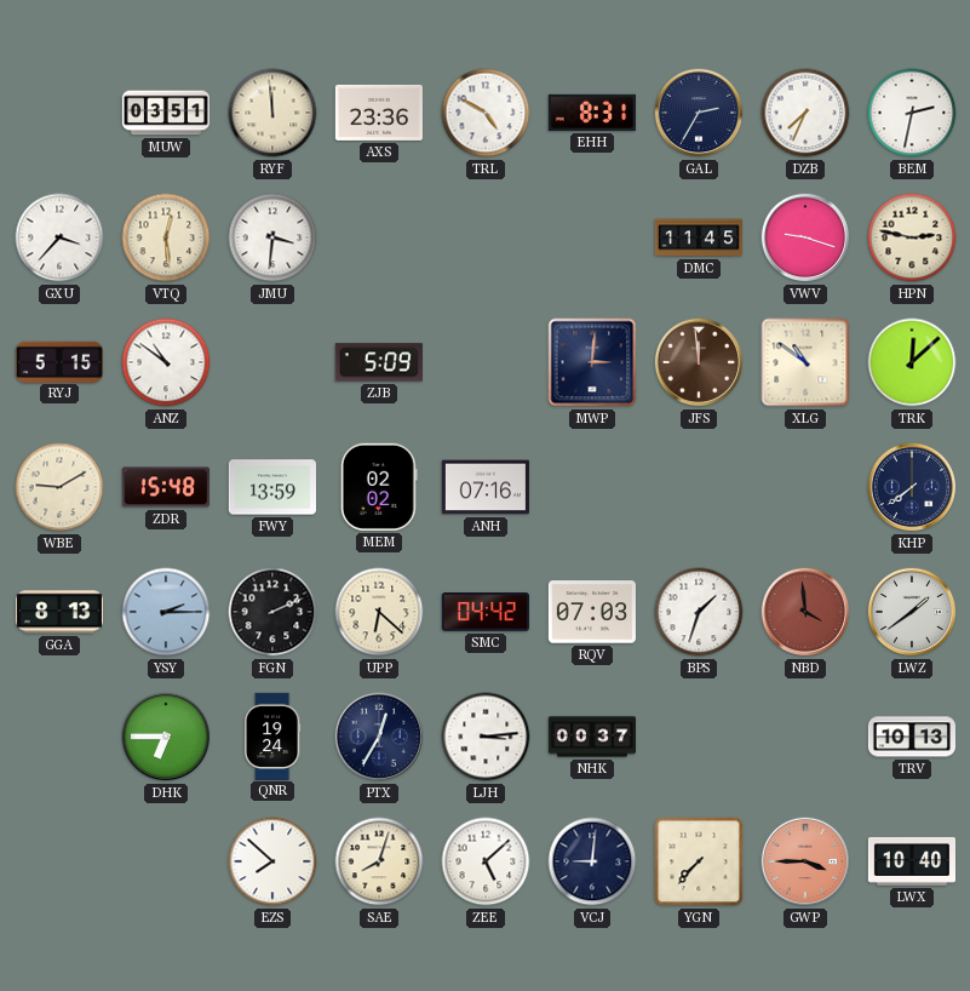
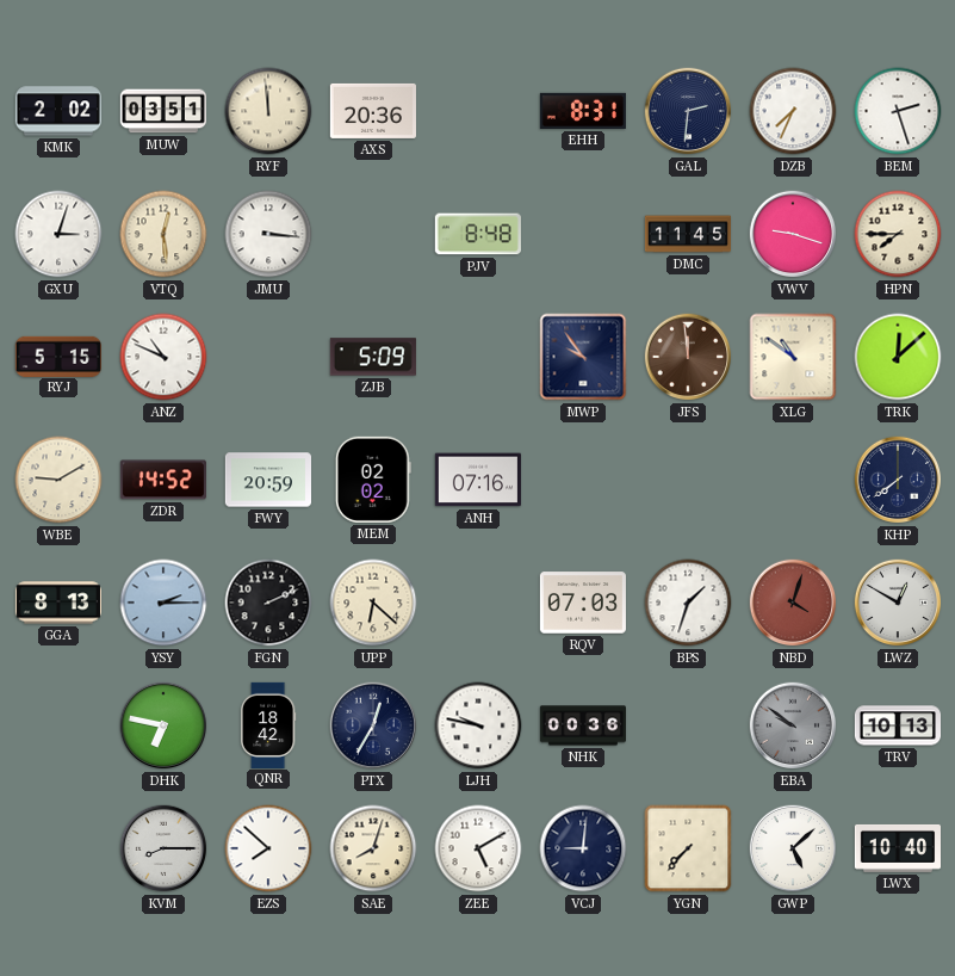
KMK: none -> 2:02 (57, 111)
AXS: 23:36 -> 20:36 (373, 111)
TRL: 4:50 -> none (486, 113)
GAL: 2:35 -> 2:31 (688, 111)
BEM: 2:32 -> 2:27 (898, 111)
GXU: 3:37 -> 3:03 (58, 234)
JMU: 3:31 -> 3:16 (268, 234)
PJV: none -> 8:48 (478, 234)
HPN: 2:47 -> 7:45 (898, 234)
ANZ: 10:51 -> 10:49 (163, 357)
MWP: 3:01 -> 9:54 (583, 357)
ZDR: 15:48 -> 14:52 (163, 480)
FWY: 13:59 -> 20:59 (267, 480)
SMC: 04:42 -> none (484, 612)
NBD: 3:59 -> 4:03 (793, 603)
LWZ: 1:39 -> 12:50 (898, 603)
DHK: 6:45 -> 6:47 (163, 725)
QNR: 19:24 -> 18:42 (268, 724)
LJH: 3:14 -> 9:47 (478, 725)
NHK: 00:37 -> 00:36 (582, 725)
EBA: none -> 9:51 (793, 725)
KVM: none -> 8:15 (163, 848)
ZEE: 5:08 -> 5:10 (478, 848)
GWP: 3:45 -> 5:08 (793, 848)
GWP dial: salmon -> white (793, 848)
